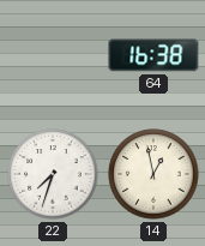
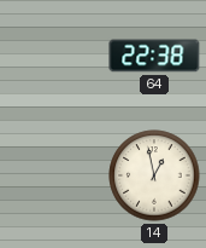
64: 16:38 -> 22:38 (154, 56)
22: 7:33 -> none (53, 174)
